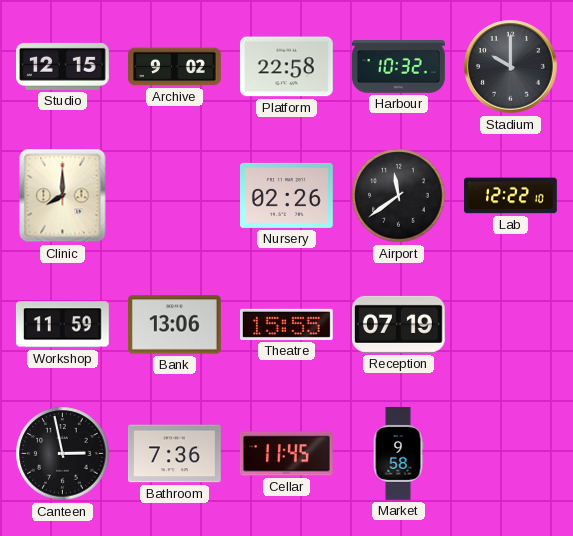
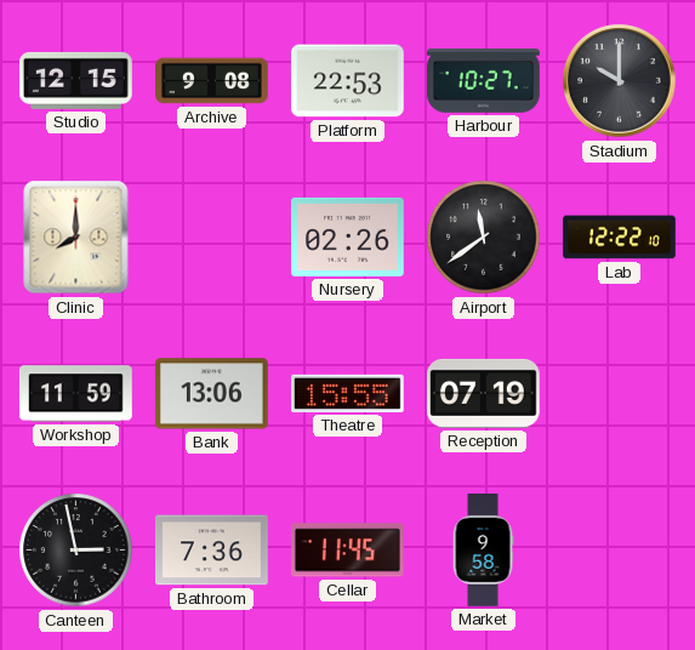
Archive: 9:02 -> 9:08 (212, 81)
Platform: 22:58 -> 22:53 (347, 81)
Harbour: 10:32 -> 10:27 (484, 81)
